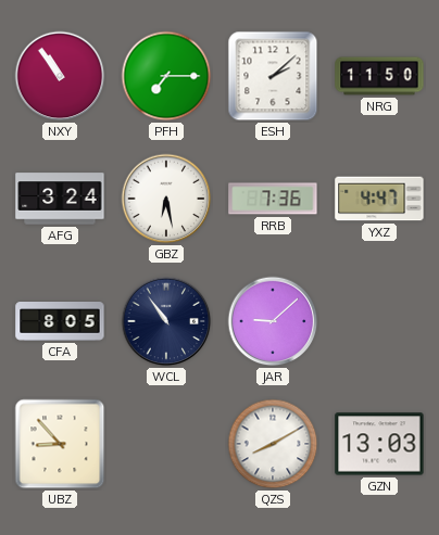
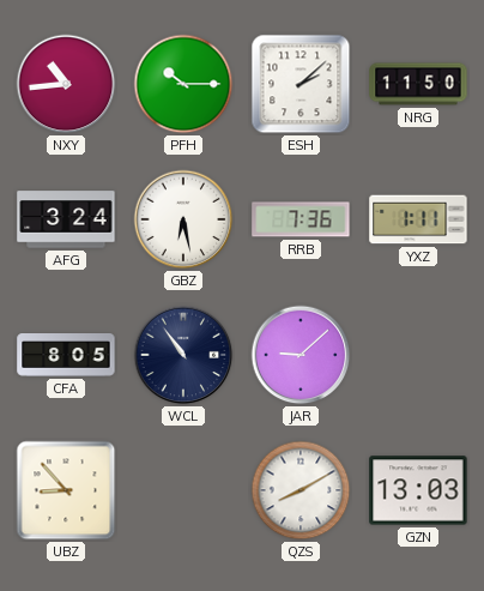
NXY: 10:54 -> 10:44 (66, 84)
PFH: 7:15 -> 10:15 (183, 84)
YXZ: 4:47 -> 1:11 (418, 219)
